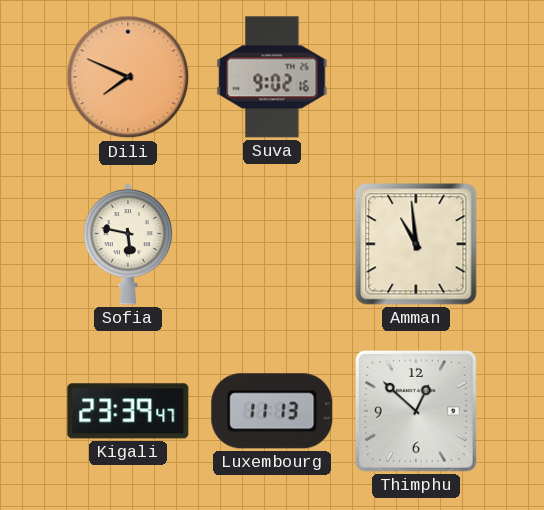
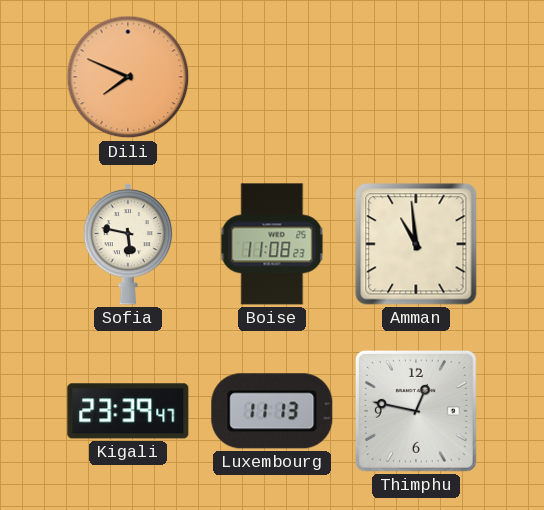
Suva: 9:02 -> none (272, 77)
Boise: none -> 11:08 (272, 244)
Thimphu: 12:52 -> 12:47 (416, 411)
